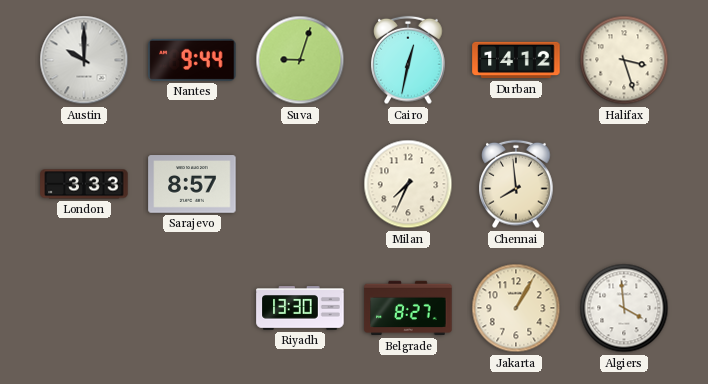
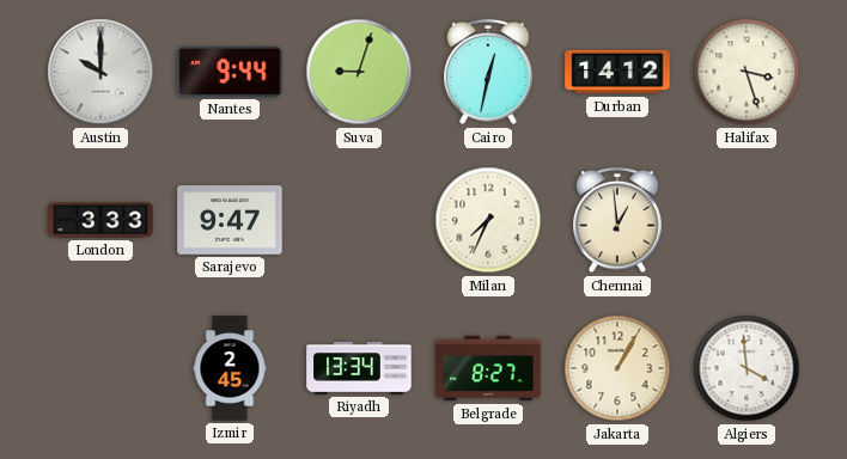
Sarajevo: 8:57 -> 9:47 (230, 220)
Chennai: 7:59 -> 12:59 (617, 220)
Izmir: none -> 2:45 (230, 368)
Riyadh: 13:30 -> 13:34 (359, 368)
